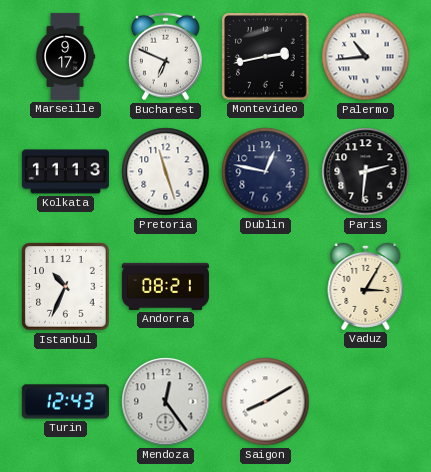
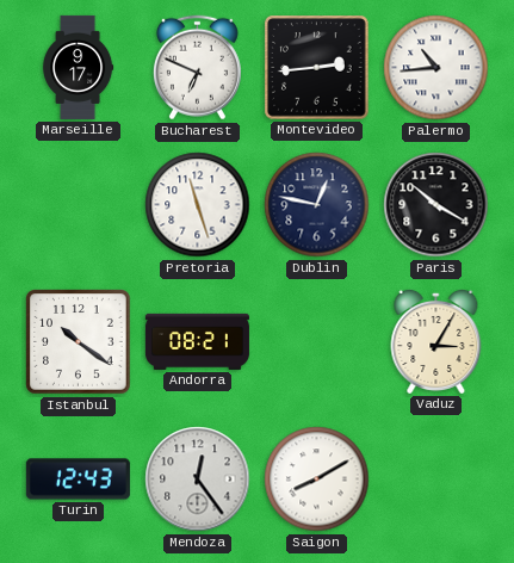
Montevideo: 2:43 -> 2:44 (317, 68)
Kolkata: 11:13 -> none (65, 172)
Paris: 2:31 -> 10:20 (436, 205)
Istanbul: 10:34 -> 10:21 (79, 342)
